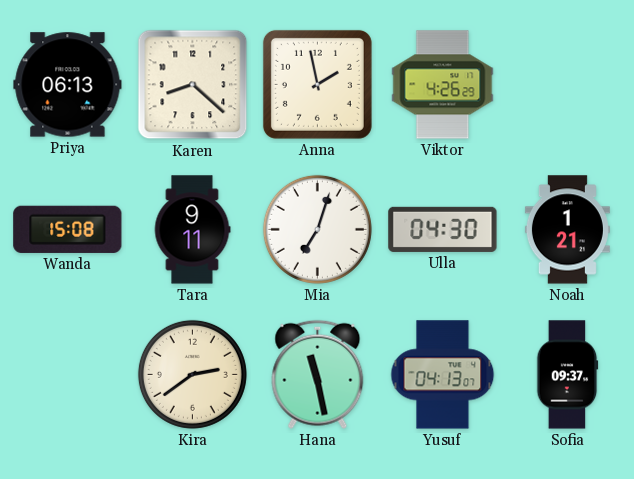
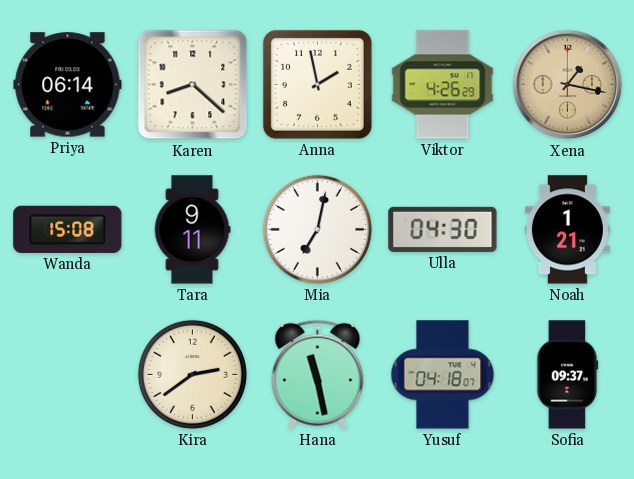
Priya: 06:13 -> 06:14 (68, 85)
Xena: none -> 1:17 (568, 85)
Mia: 7:03 -> 7:02 (317, 229)
Yusuf: 04:13 -> 04:18 (443, 375)
